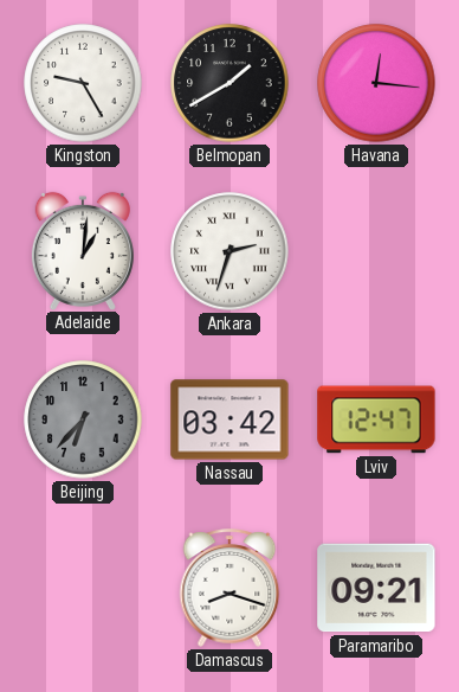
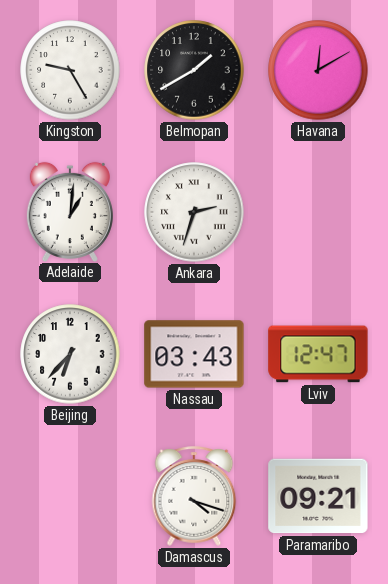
Havana: 12:16 -> 12:10 (318, 70)
Beijing dial: grey -> white (70, 354)
Nassau: 03:42 -> 03:43 (194, 354)
Damascus: 8:18 -> 4:18 (194, 496)
